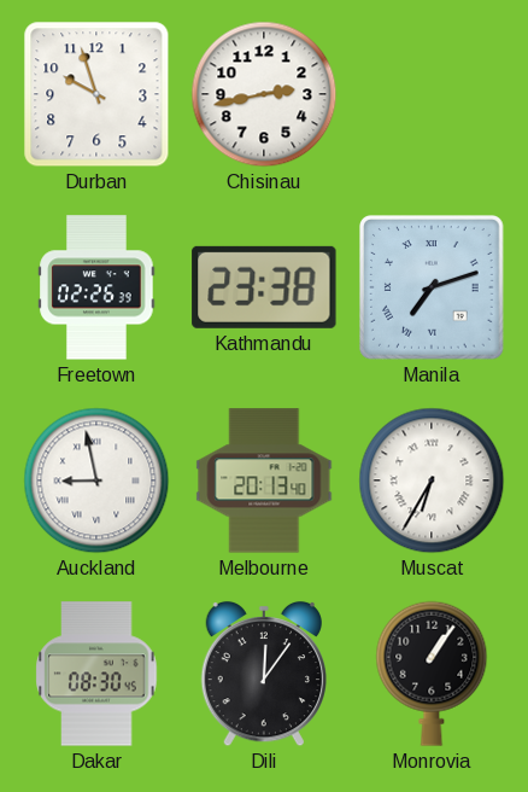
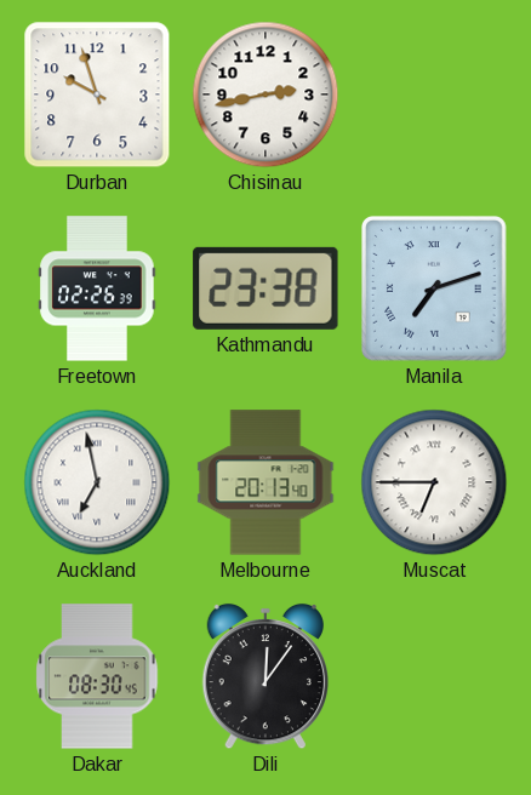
Auckland: 8:58 -> 6:58 (97, 482)
Muscat: 6:35 -> 6:45 (434, 482)
Monrovia: 1:06 -> none (432, 674)
